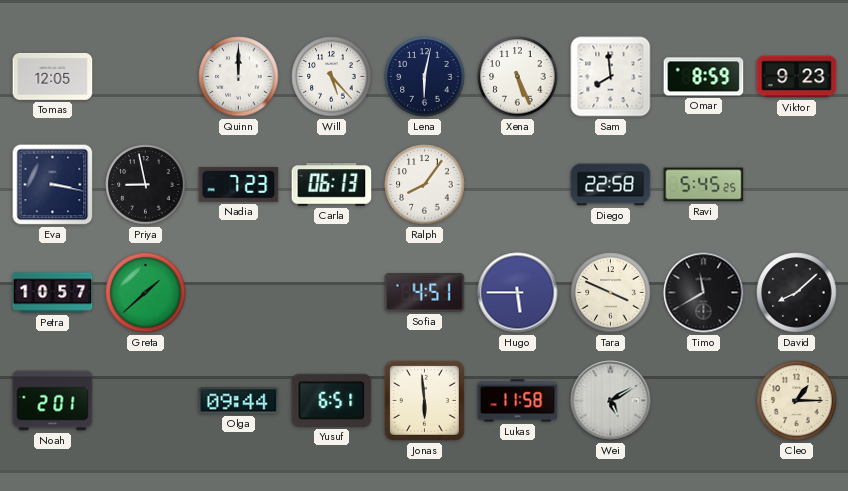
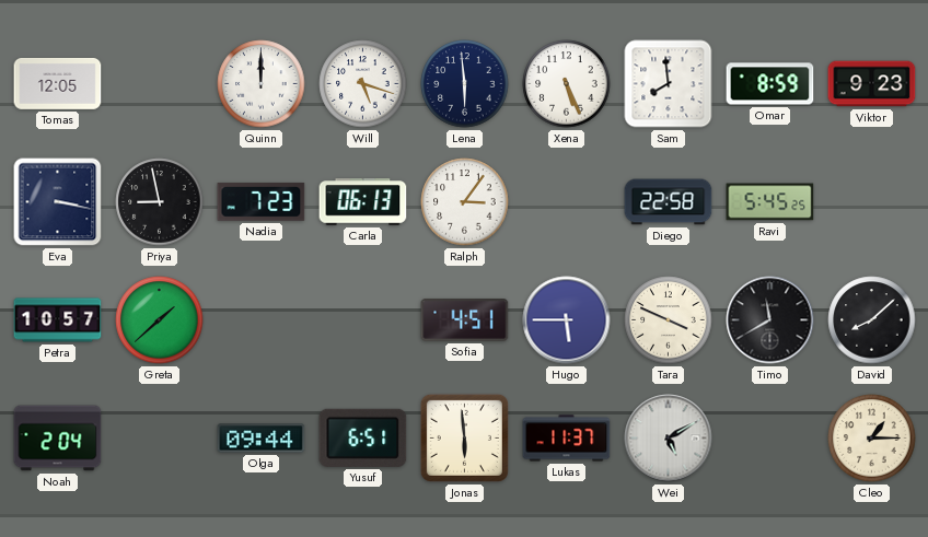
Will: 5:23 -> 5:18 (363, 84)
Lena: 6:02 -> 5:59 (465, 84)
Ralph: 8:06 -> 3:06 (465, 202)
Noah: 2:01 -> 2:04 (58, 439)
Lukas: 11:58 -> 11:37 (567, 439)
